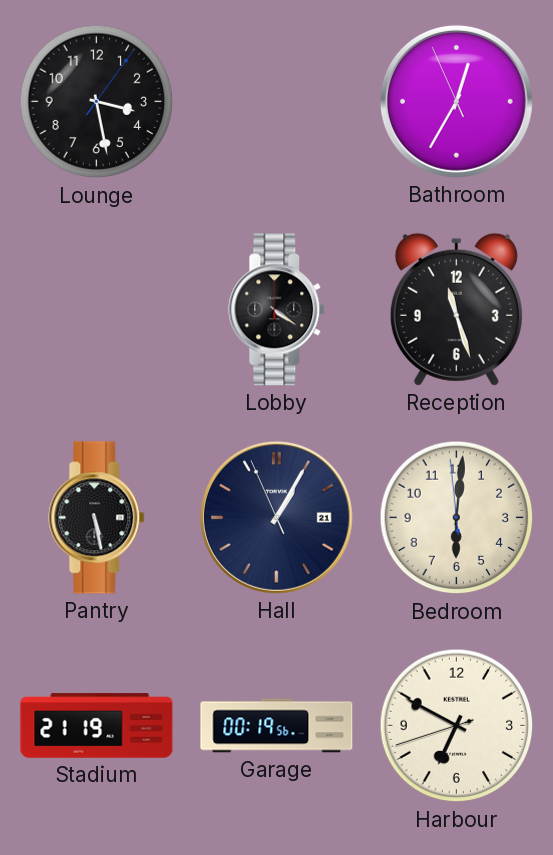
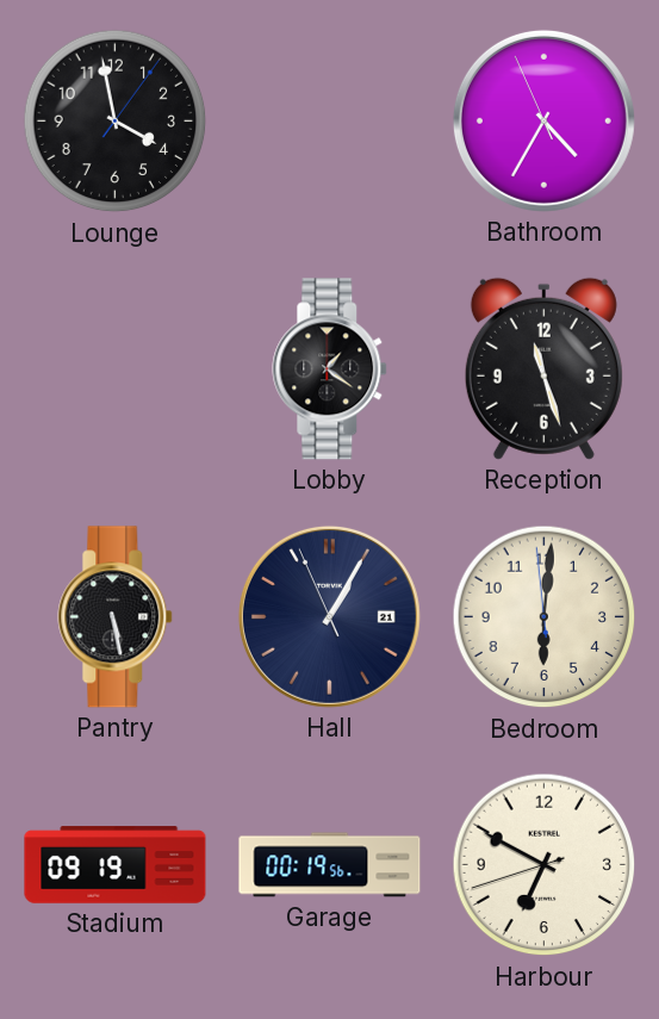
Lounge: 3:28 -> 3:58 (116, 122)
Bathroom: 12:34 -> 4:34 (543, 120)
Lobby: 4:21 -> 1:21 (330, 369)
Stadium: 21:19 -> 09:19 (116, 865)
